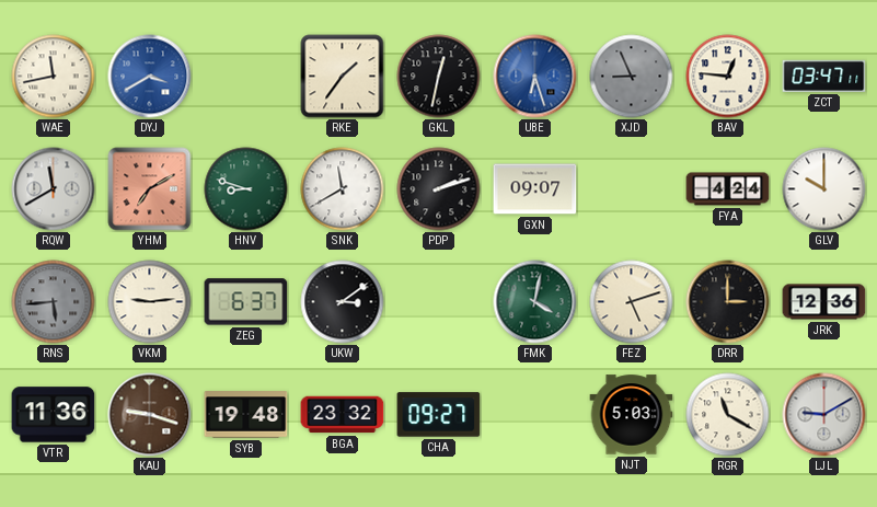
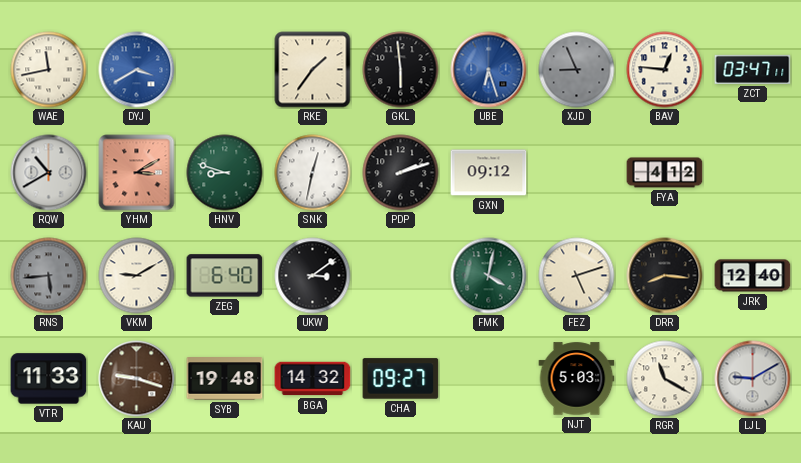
GKL: 12:32 -> 5:59 (401, 70)
RQW: 11:40 -> 10:40 (49, 173)
YHM: 7:10 -> 3:10 (137, 173)
SNK: 11:40 -> 12:32 (313, 173)
GXN: 09:07 -> 09:12 (489, 173)
FYA: 4:24 -> 4:12 (665, 173)
GLV: 10:00 -> none (824, 189)
VKM: 9:14 -> 9:10 (137, 276)
ZEG: 6:37 -> 6:40 (225, 276)
DRR: 3:00 -> 8:16 (665, 276)
JRK: 12:36 -> 12:40 (753, 276)
VTR: 11:36 -> 11:33 (49, 379)
BGA: 23:32 -> 14:32 (313, 379)
